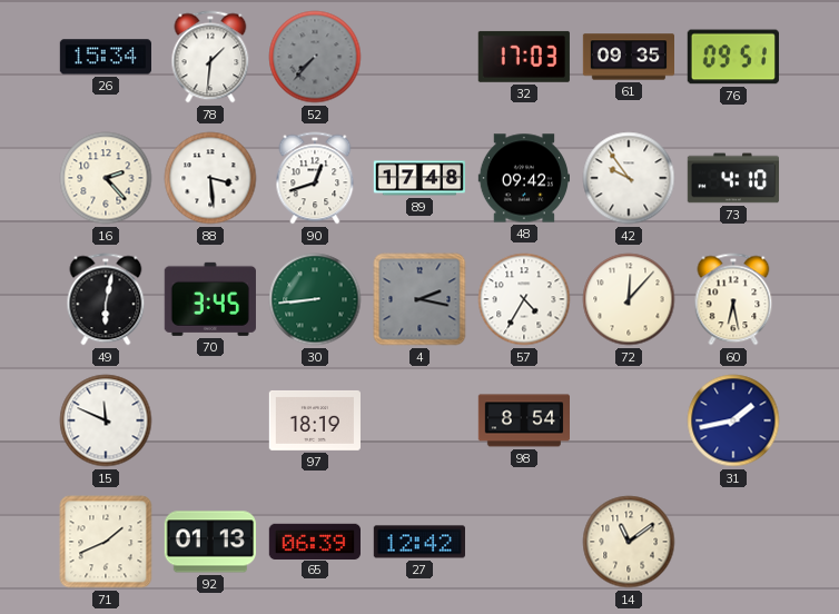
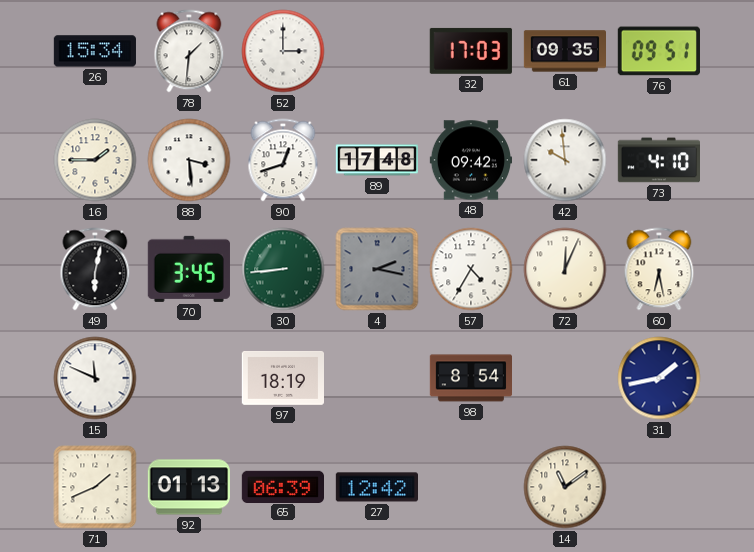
52: 7:37 -> 3:00 (283, 51)
52 dial: grey -> white (283, 51)
16: 2:23 -> 1:45 (95, 160)
42: 9:54 -> 9:59 (565, 160)
72: 12:07 -> 12:04 (565, 269)
